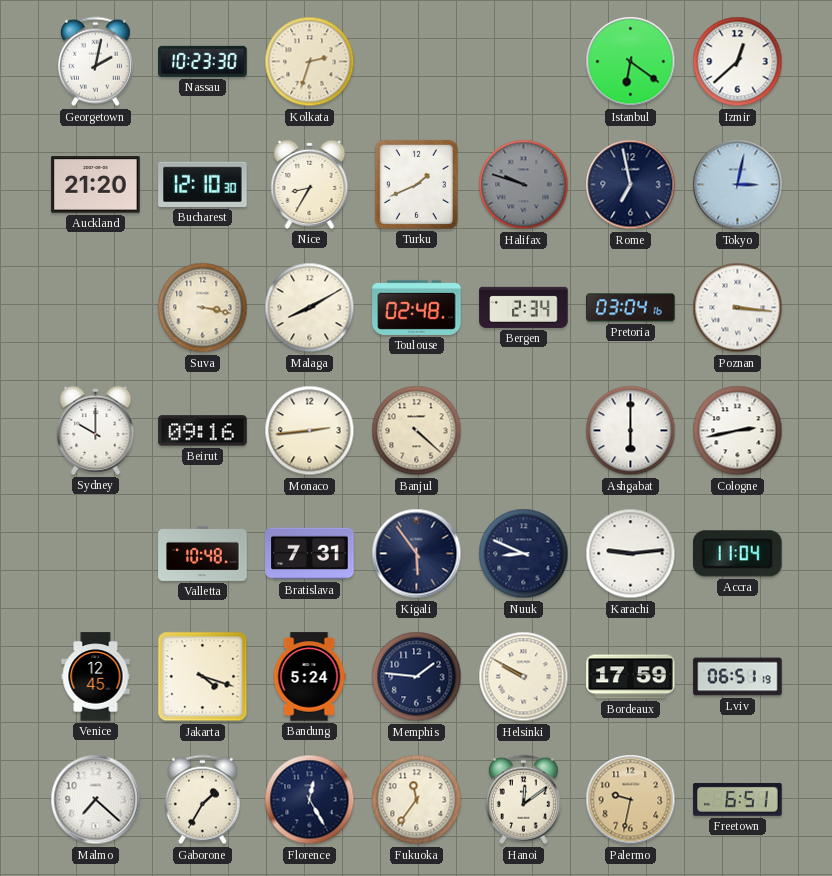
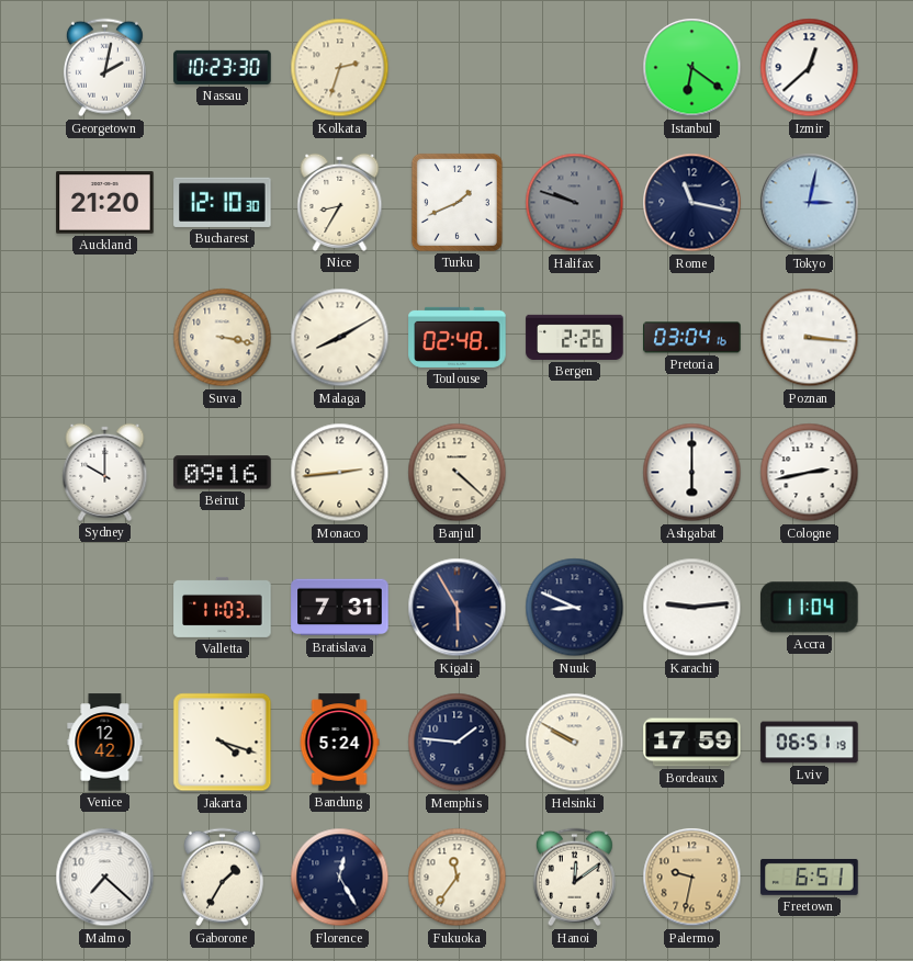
Rome: 6:58 -> 11:17 (692, 203)
Bergen: 2:34 -> 2:26 (575, 337)
Valletta: 10:48 -> 11:03 (223, 607)
Kigali: 5:54 -> 5:55 (458, 608)
Venice: 12:45 -> 12:42 (105, 743)
